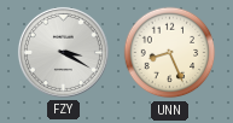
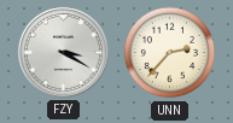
UNN: 8:26 -> 2:37 (170, 53)
